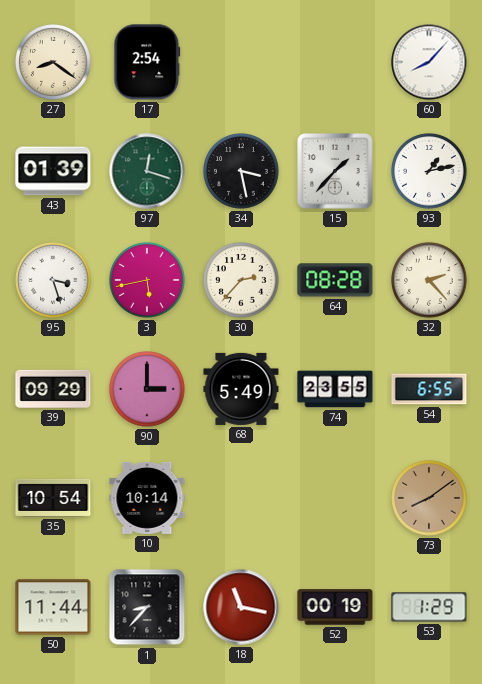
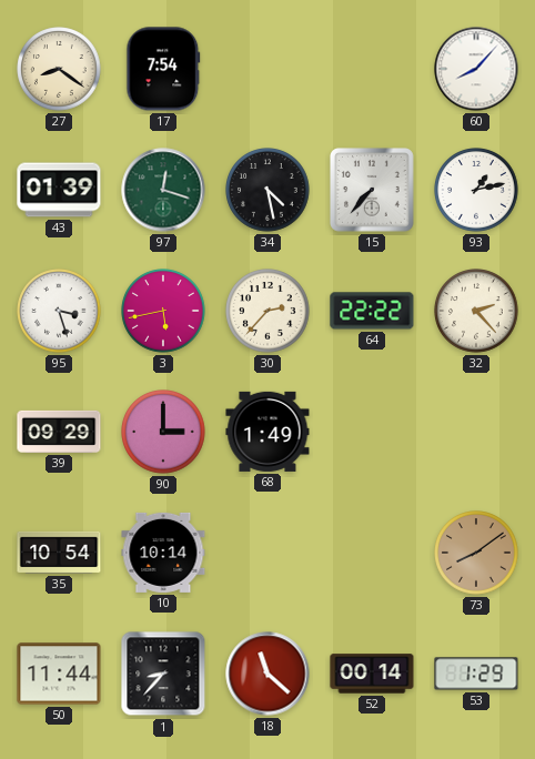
17: 2:54 -> 7:54 (163, 69)
34: 3:28 -> 4:28 (267, 190)
15: 1:37 -> 7:37 (373, 191)
64: 08:28 -> 22:22 (372, 311)
68: 5:49 -> 1:49 (267, 432)
74: 23:55 -> none (335, 389)
54: 6:55 -> none (429, 389)
18: 11:17 -> 11:22 (267, 674)
52: 00:19 -> 00:14 (372, 674)
